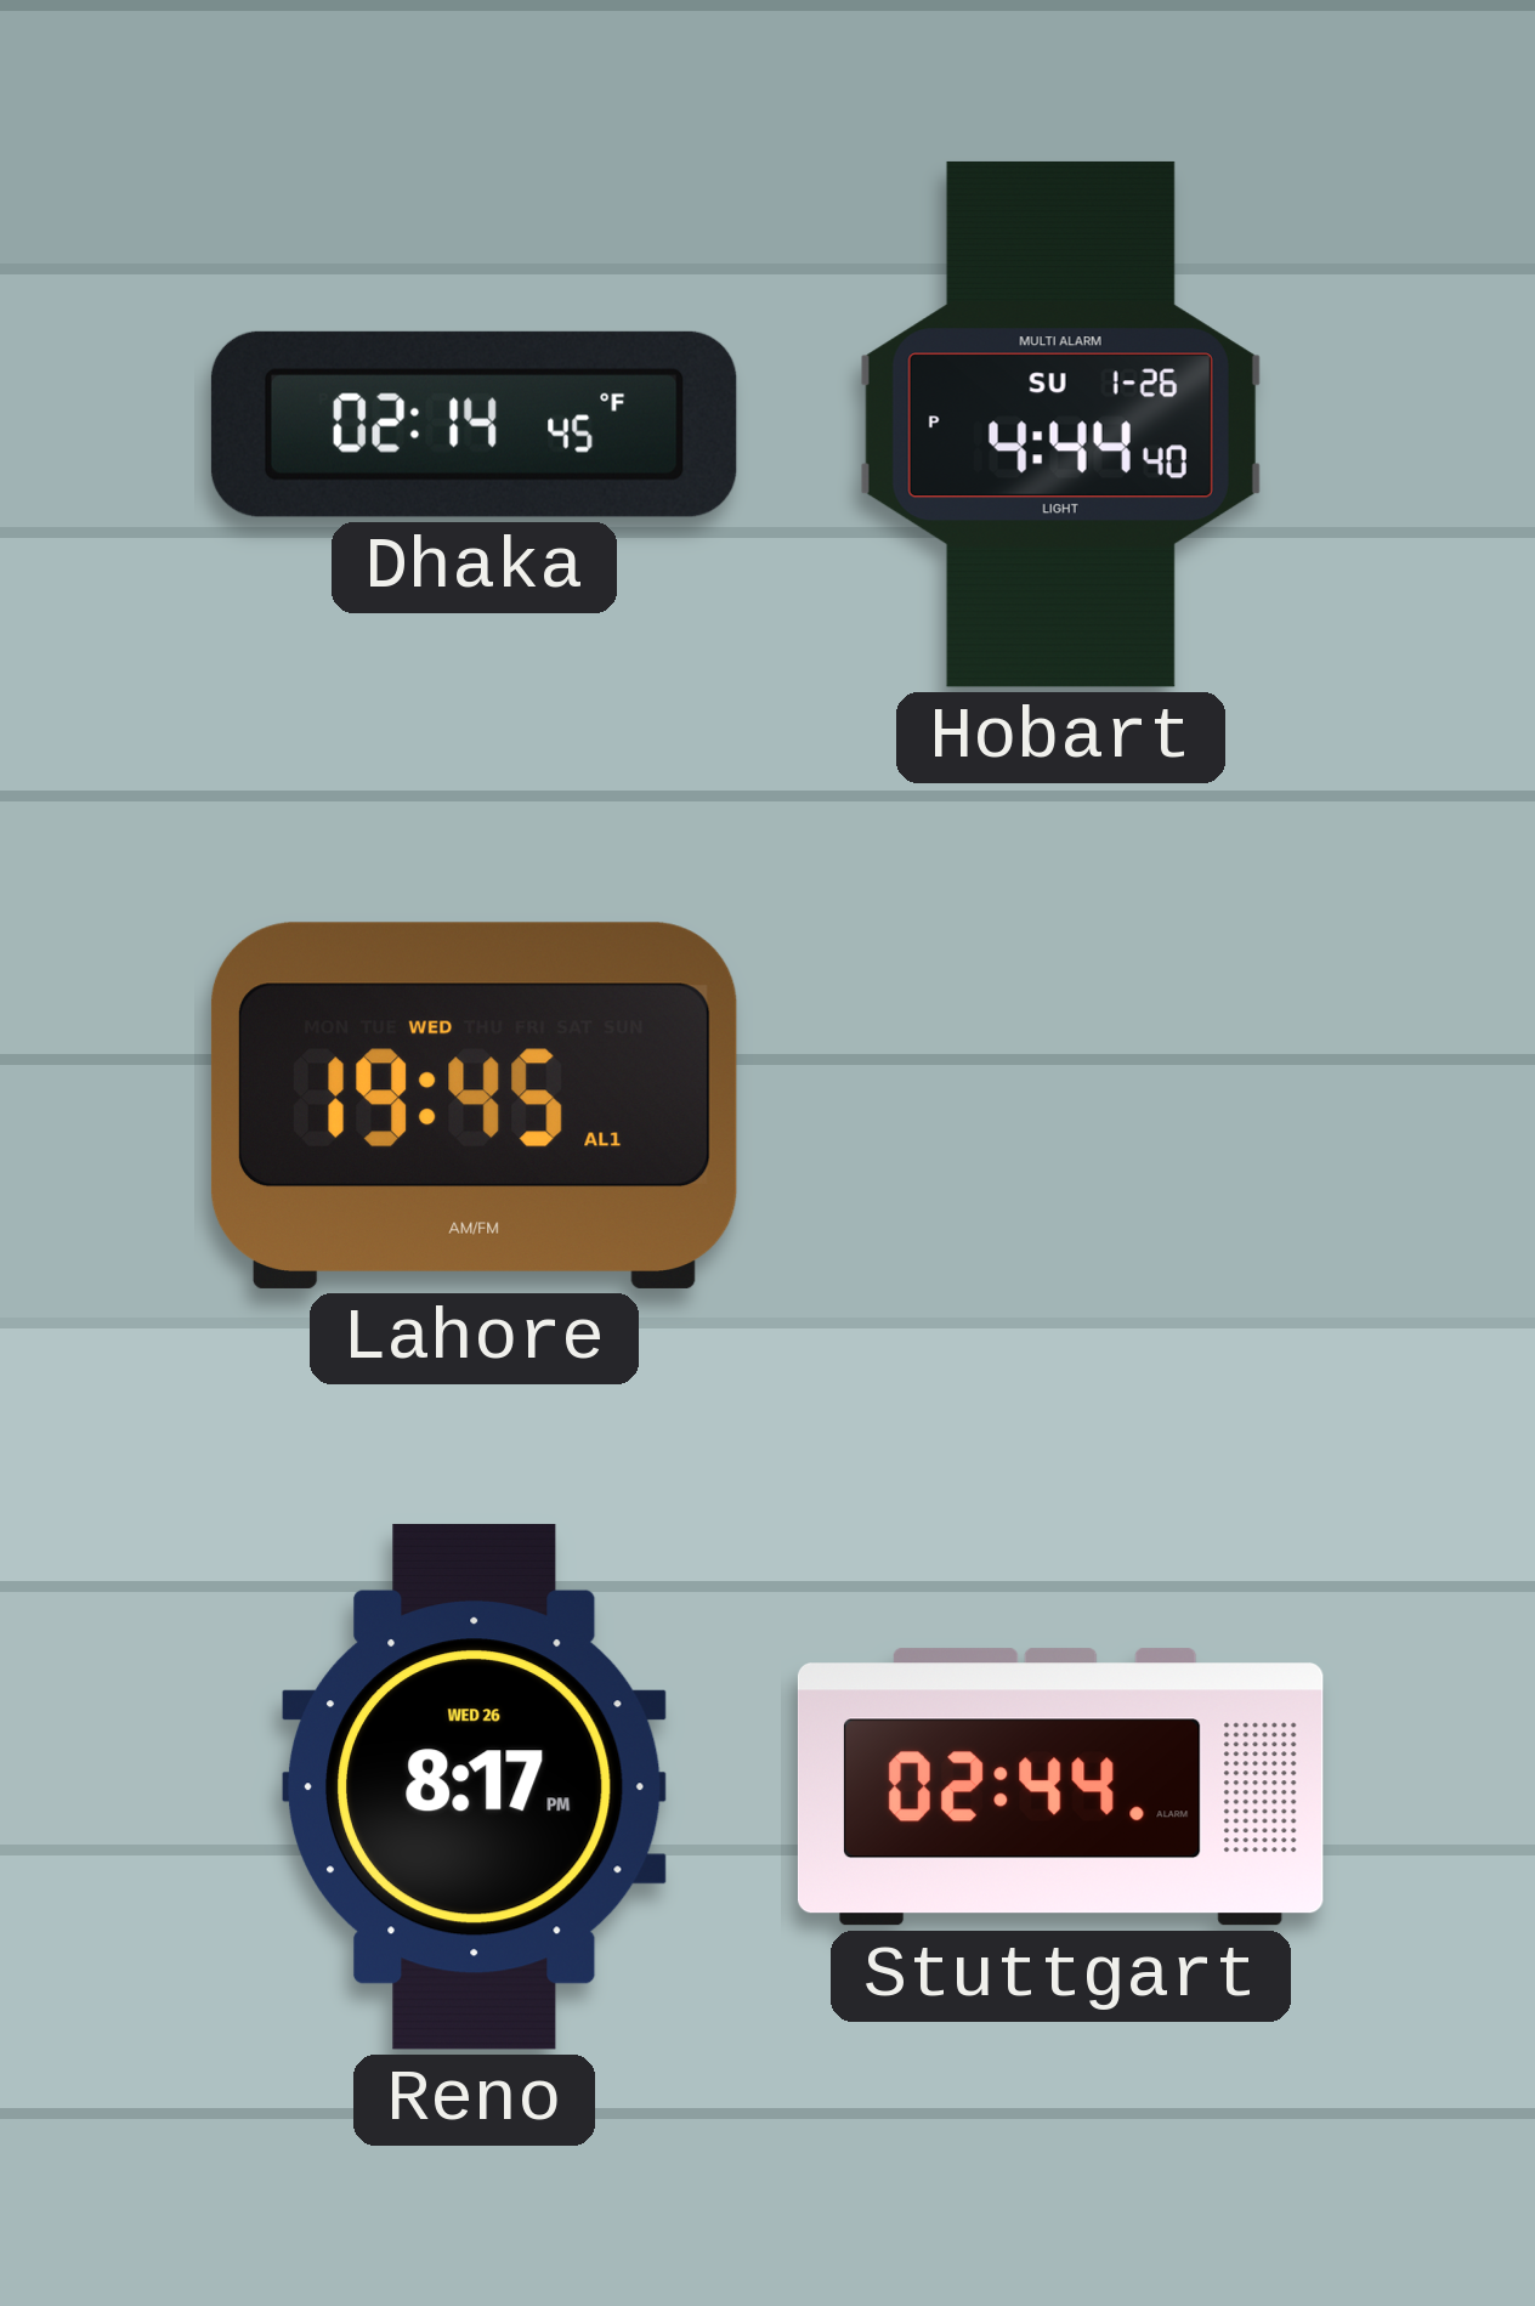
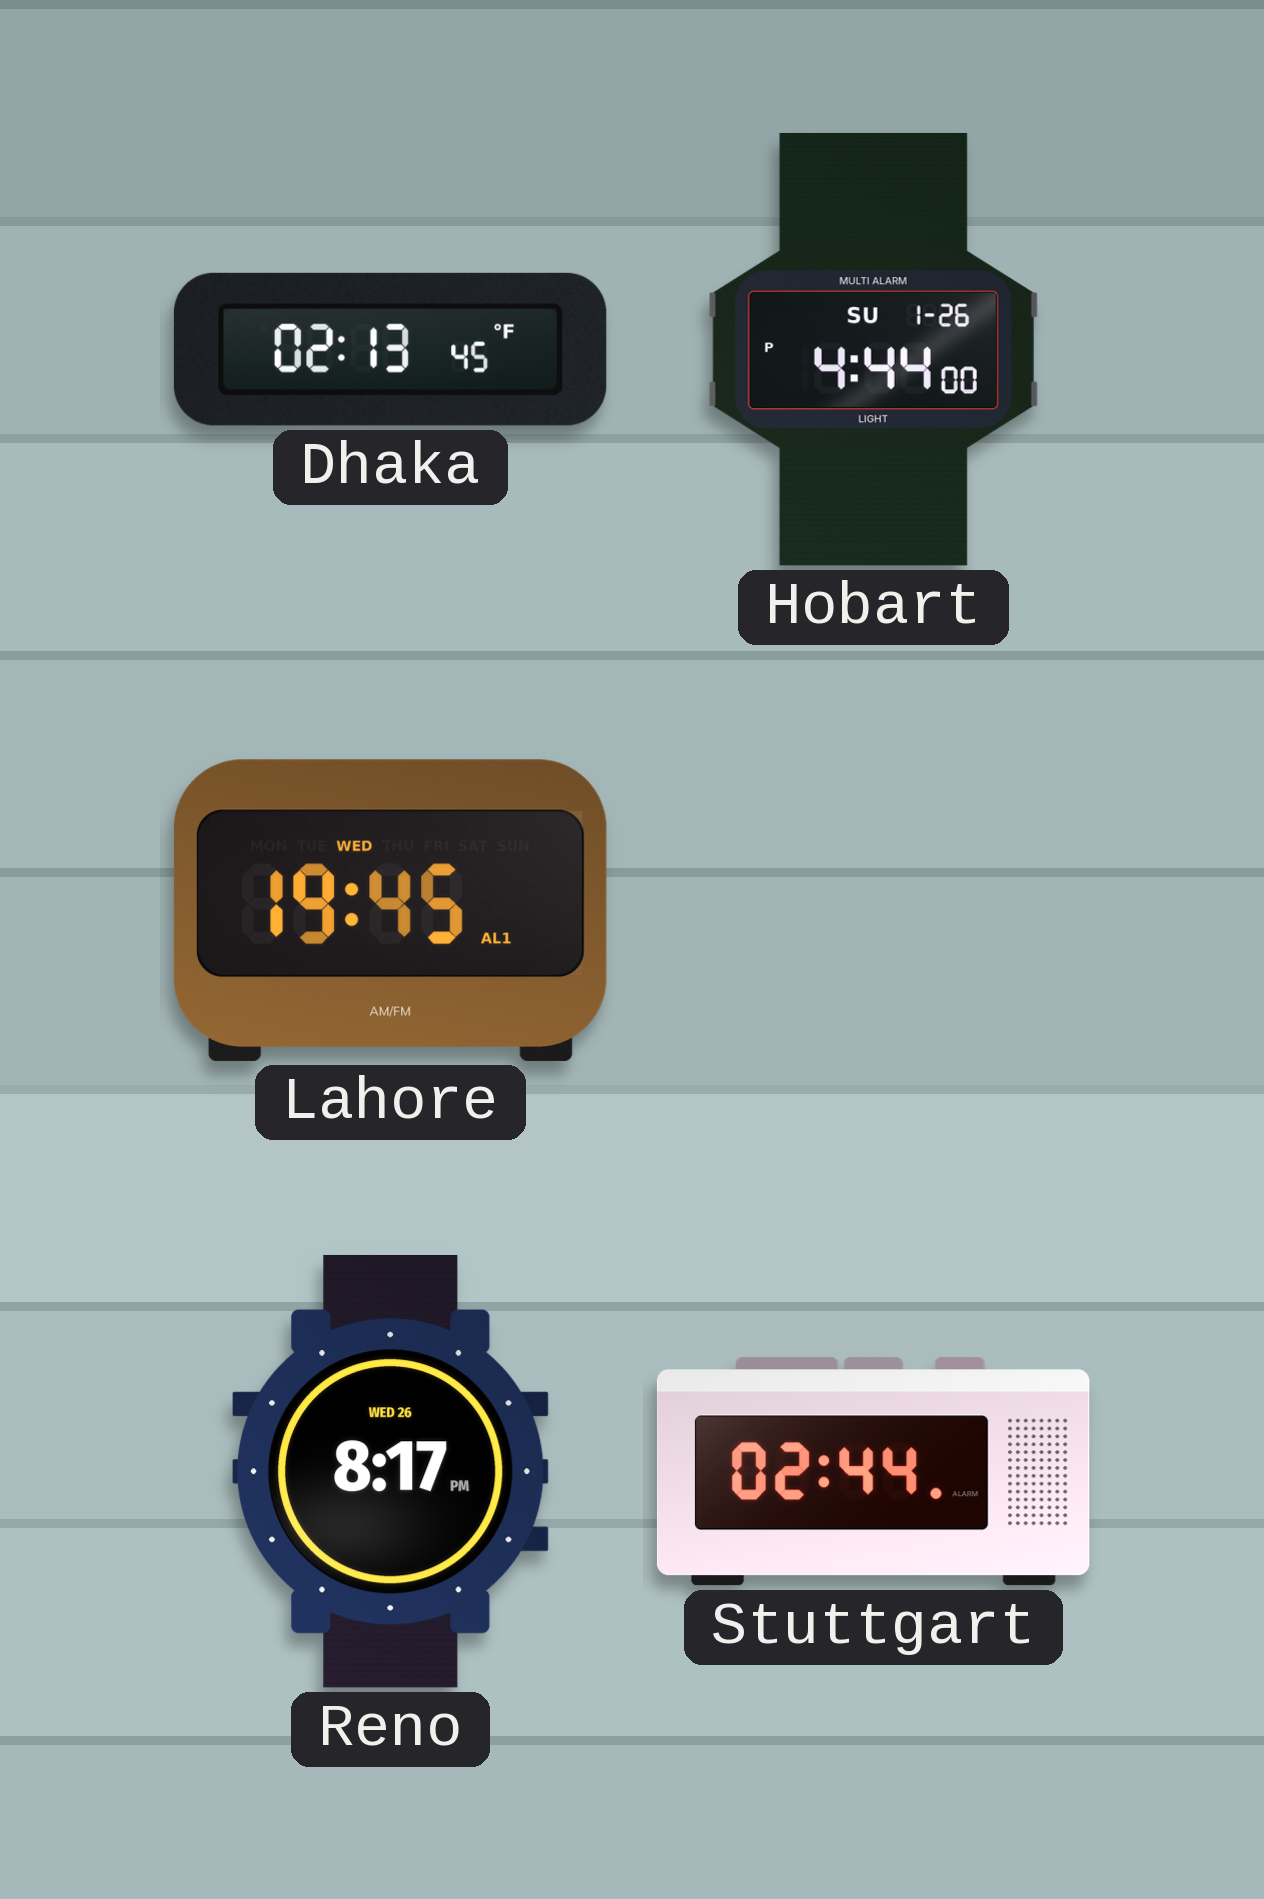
Dhaka: 02:14 -> 02:13 (390, 349)
Hobart: 4:44:40 PM -> 4:44:00 PM (873, 349)
